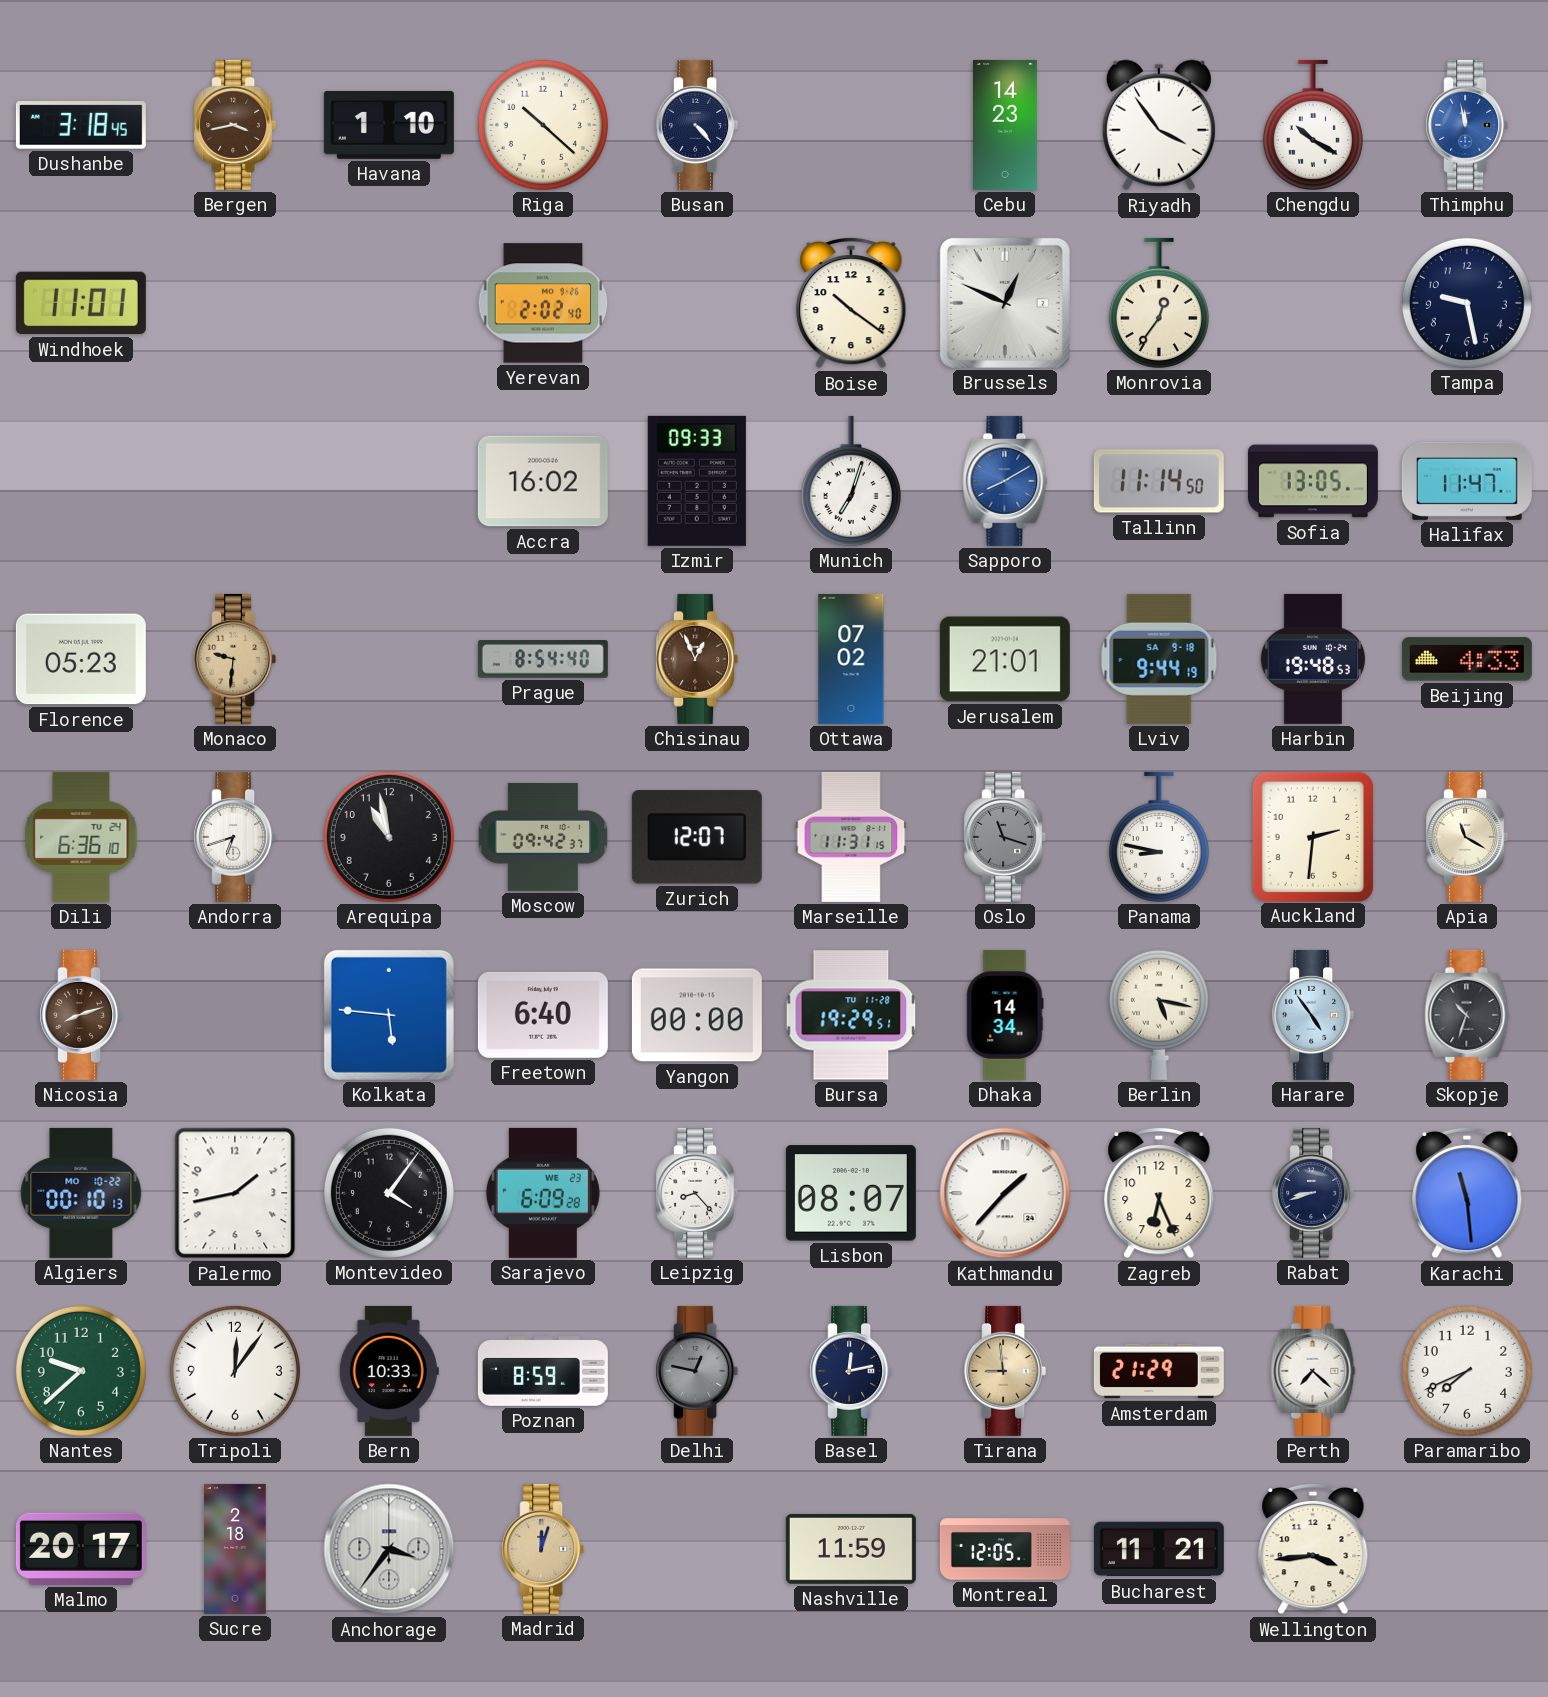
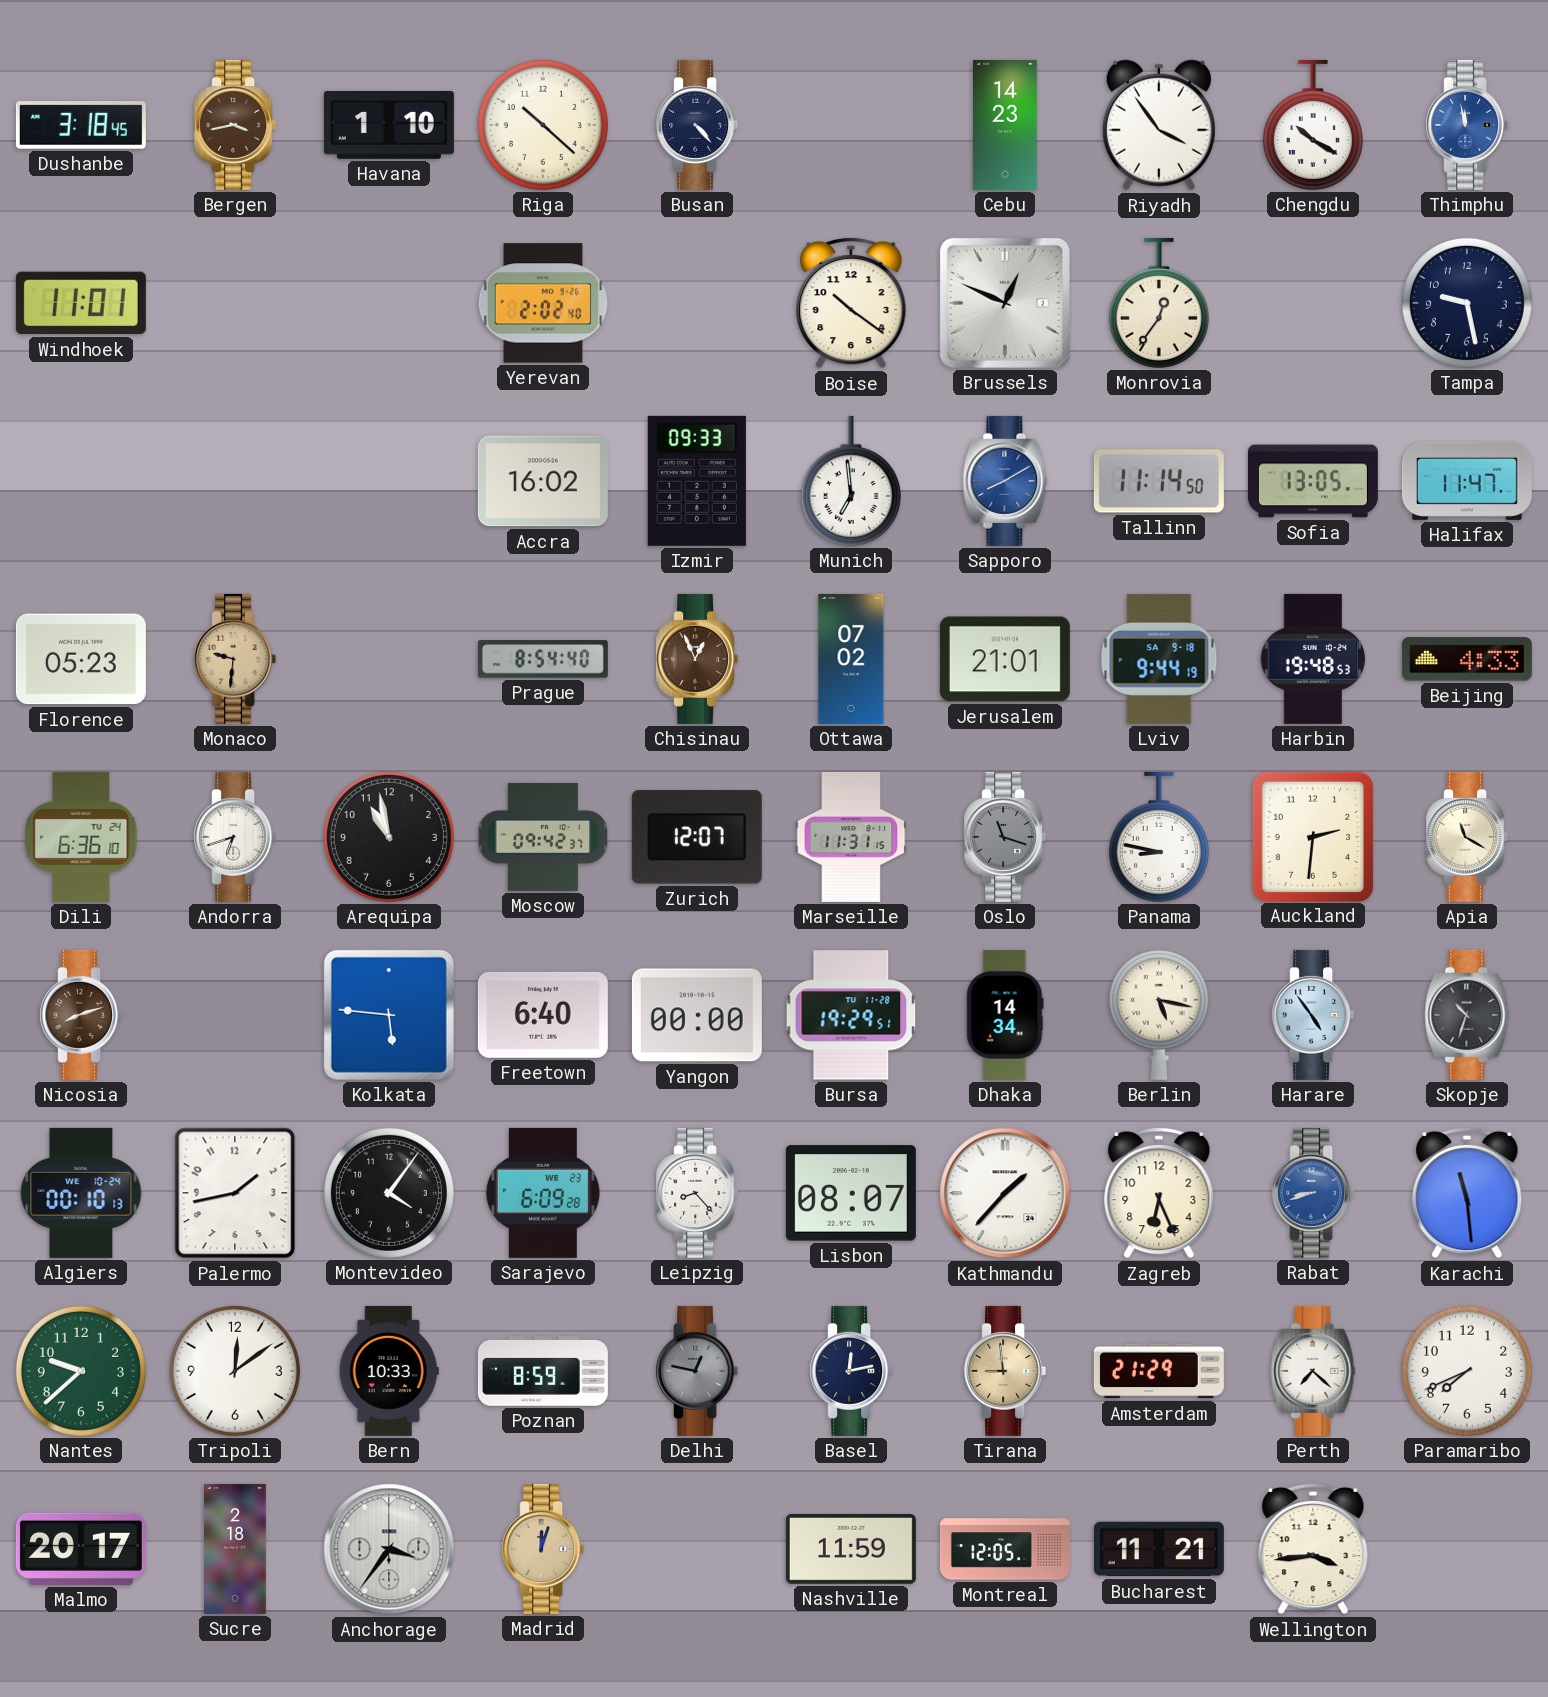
Munich: 7:03 -> 6:59 (851, 481)
Algiers date: MO 10-22 -> WE 10-24 (81, 1193)
Rabat dial: navy -> blue (1313, 1193)
Tripoli: 12:06 -> 12:09 (235, 1371)
